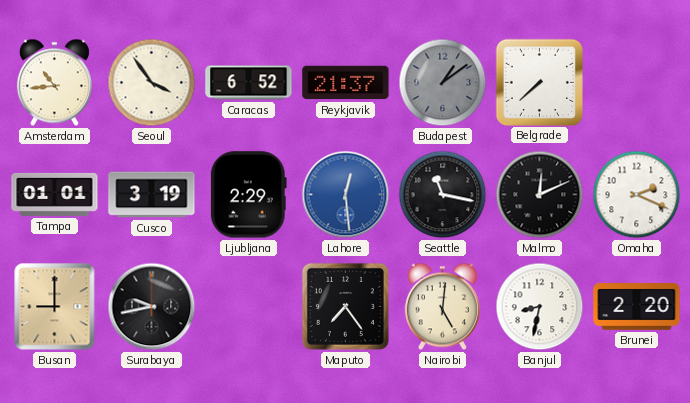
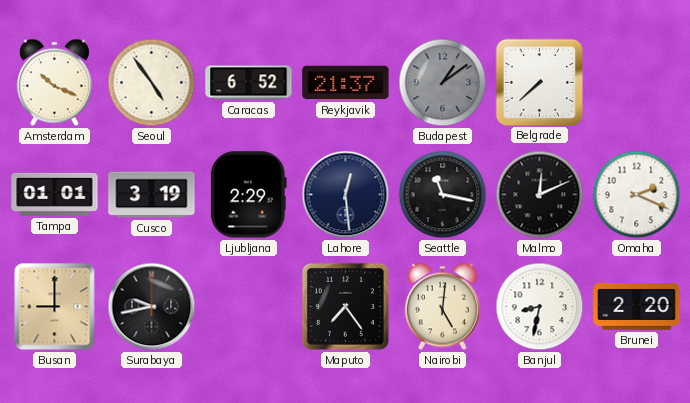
Amsterdam: 10:44 -> 10:19 (54, 83)
Seoul: 3:54 -> 4:54 (152, 83)
Lahore dial: blue -> navy (346, 195)
